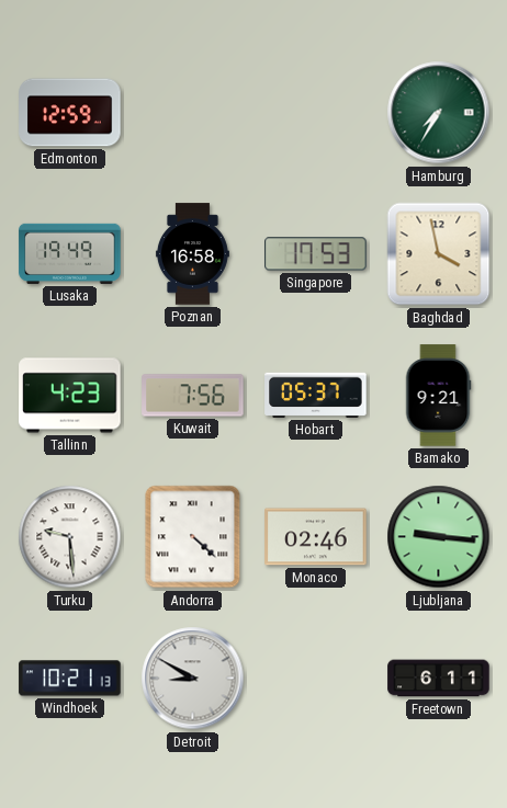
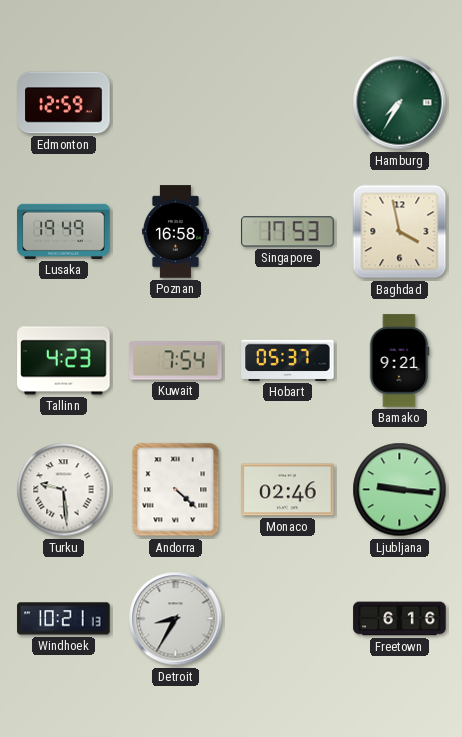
Kuwait: 7:56 -> 7:54 (176, 361)
Detroit: 8:50 -> 8:35 (176, 619)
Freetown: 6:11 -> 6:16 (400, 619)
